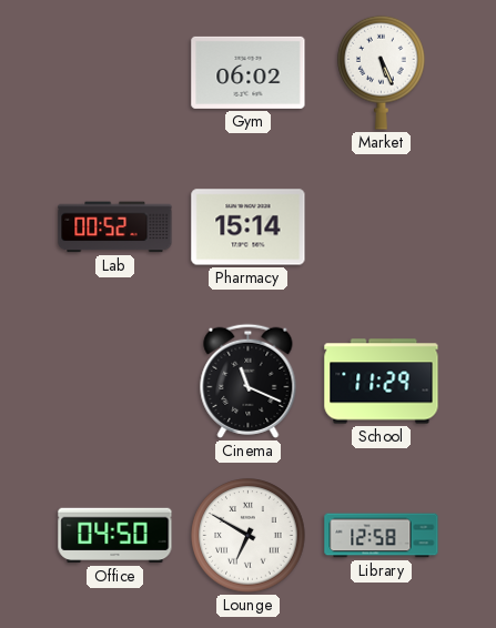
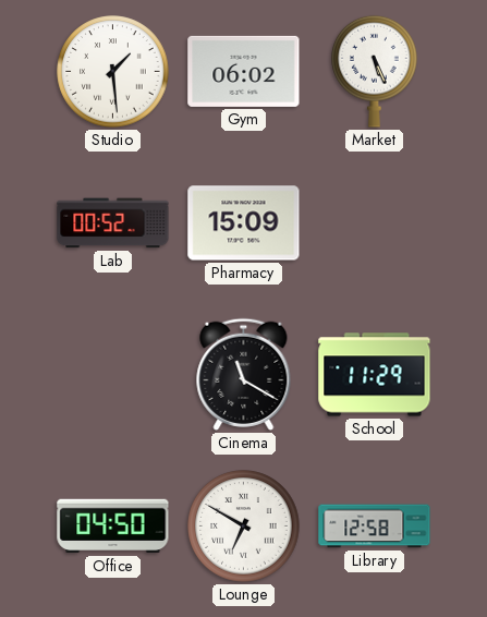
Studio: none -> 1:29 (113, 72)
Pharmacy: 15:14 -> 15:09 (244, 223)
Cinema: 11:19 -> 11:20 (244, 374)
